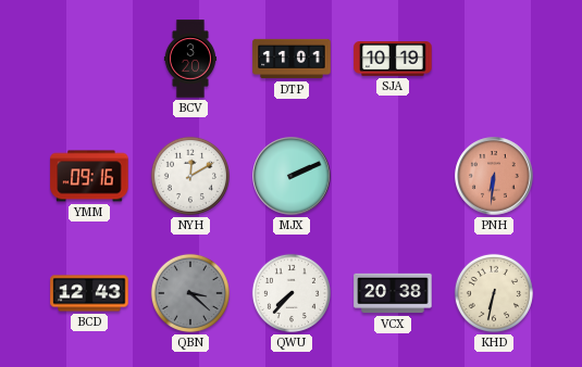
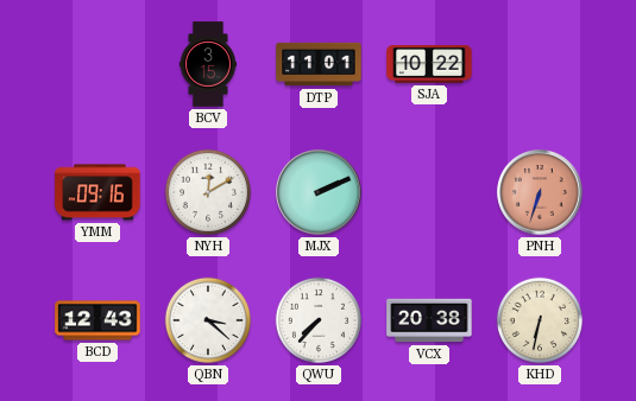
BCV: 3:20 -> 3:15 (208, 64)
SJA: 10:19 -> 10:22 (429, 65)
PNH: 6:31 -> 6:33 (540, 192)
QBN dial: grey -> white (208, 320)
